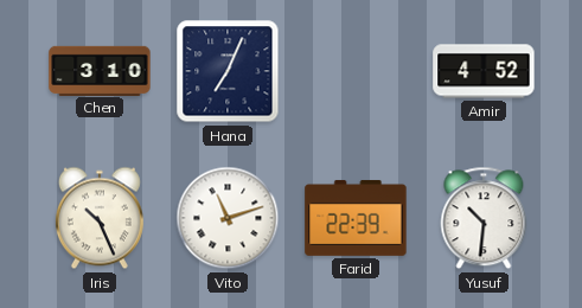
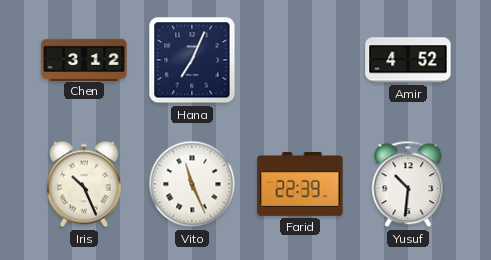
Chen: 3:10 -> 3:12 (84, 59)
Vito: 11:12 -> 11:26 (192, 184)
